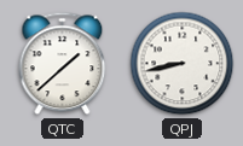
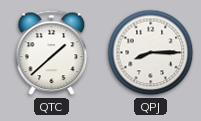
QPJ: 8:43 -> 8:15 (151, 53)
